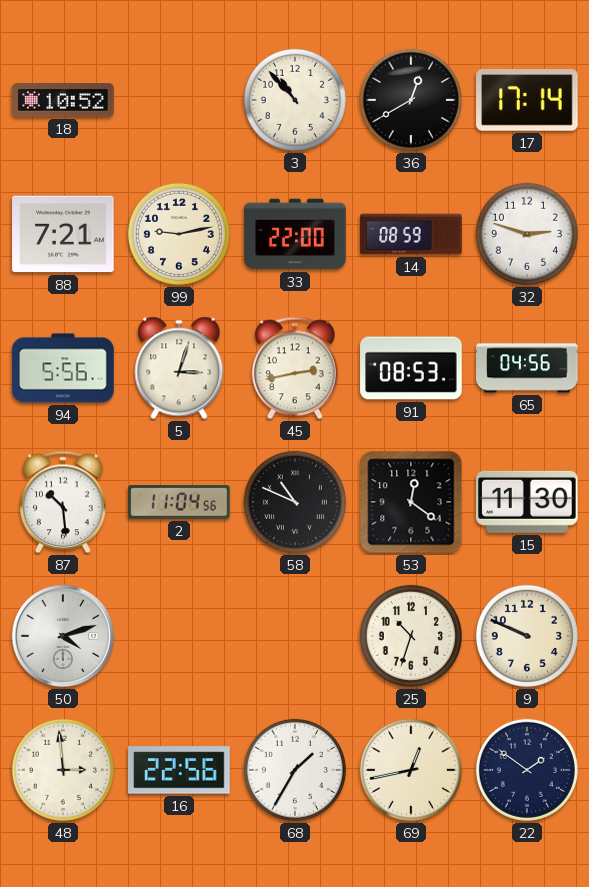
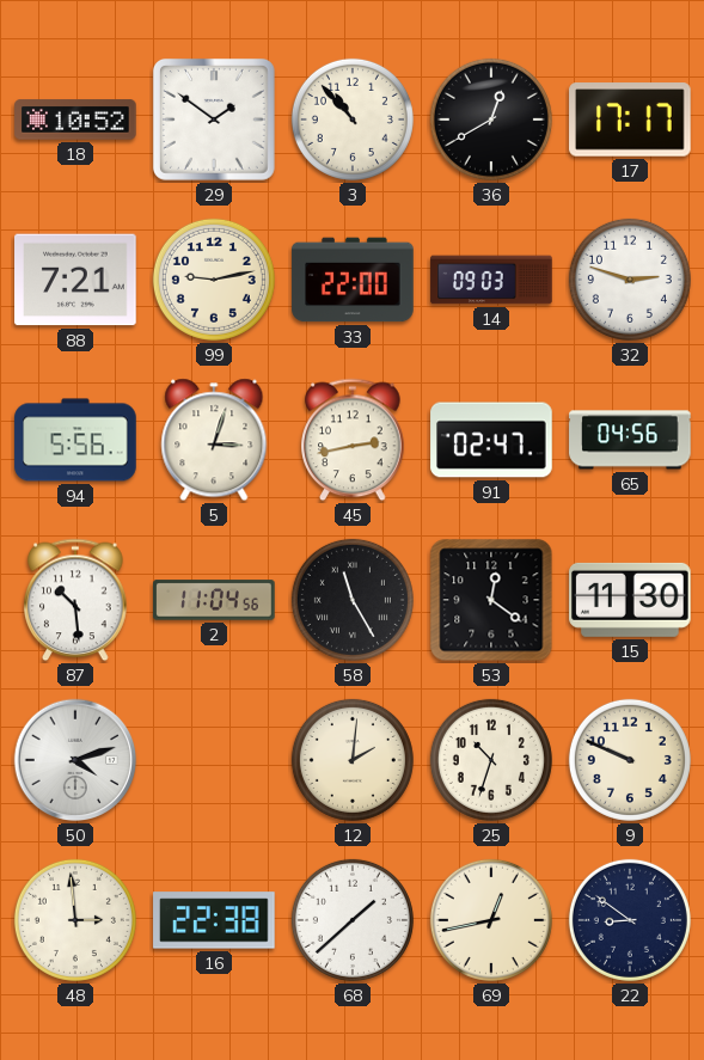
29: none -> 1:51 (214, 120)
17: 17:14 -> 17:17 (630, 120)
14: 08:59 -> 09:03 (491, 280)
91: 08:53 -> 02:47 (491, 440)
58: 10:49 -> 11:25 (353, 600)
12: none -> 2:01 (353, 760)
16: 22:56 -> 22:38 (214, 920)
68: 1:35 -> 1:38 (353, 920)
22: 1:51 -> 8:51 (630, 920)
